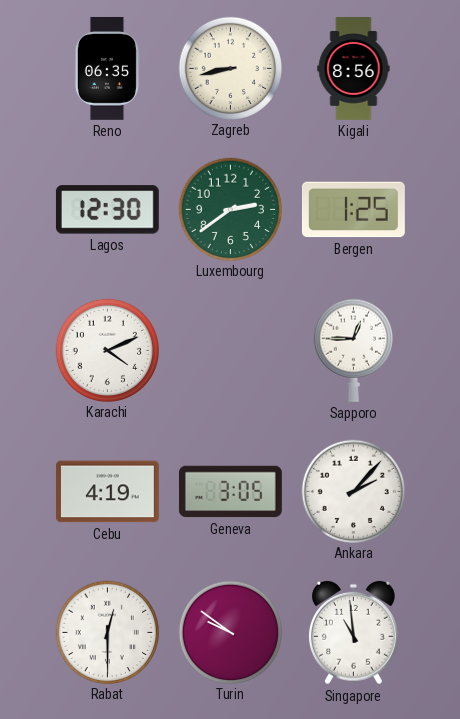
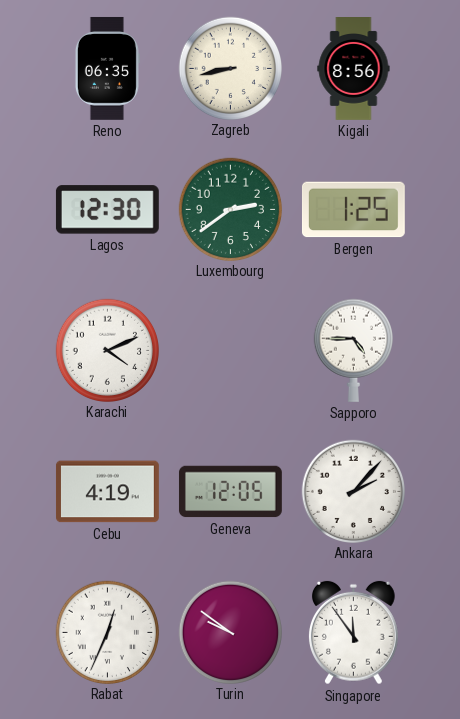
Sapporo: 12:45 -> 4:45 (353, 350)
Geneva: 3:05 -> 12:05 (230, 492)
Rabat: 12:30 -> 12:34 (107, 632)
Singapore: 10:59 -> 11:54 (354, 633)
